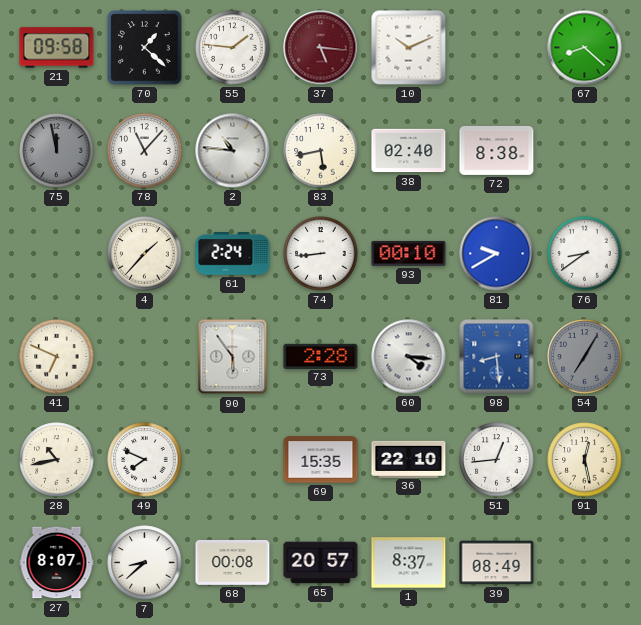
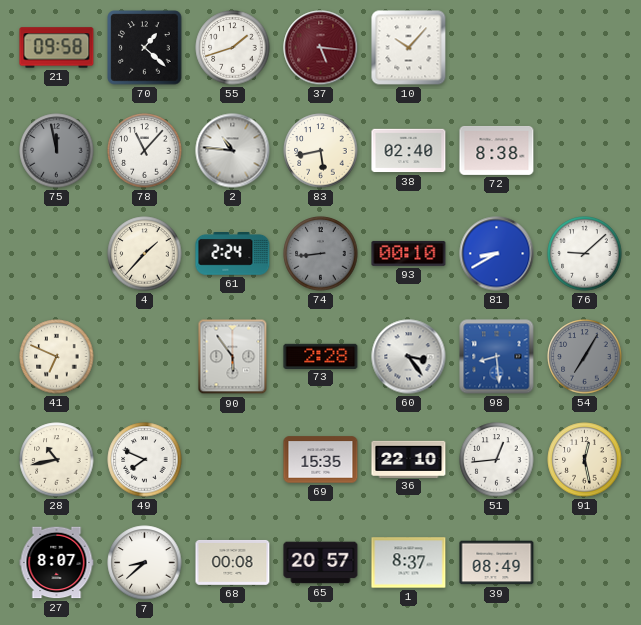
55: 1:46 -> 1:42 (233, 48)
10: 10:11 -> 10:07 (409, 48)
67: 8:22 -> none (585, 48)
74 dial: white -> grey (321, 254)
81: 9:40 -> 8:40 (497, 254)
76: 8:39 -> 9:08 (585, 254)
60: 4:16 -> 3:24 (409, 357)
